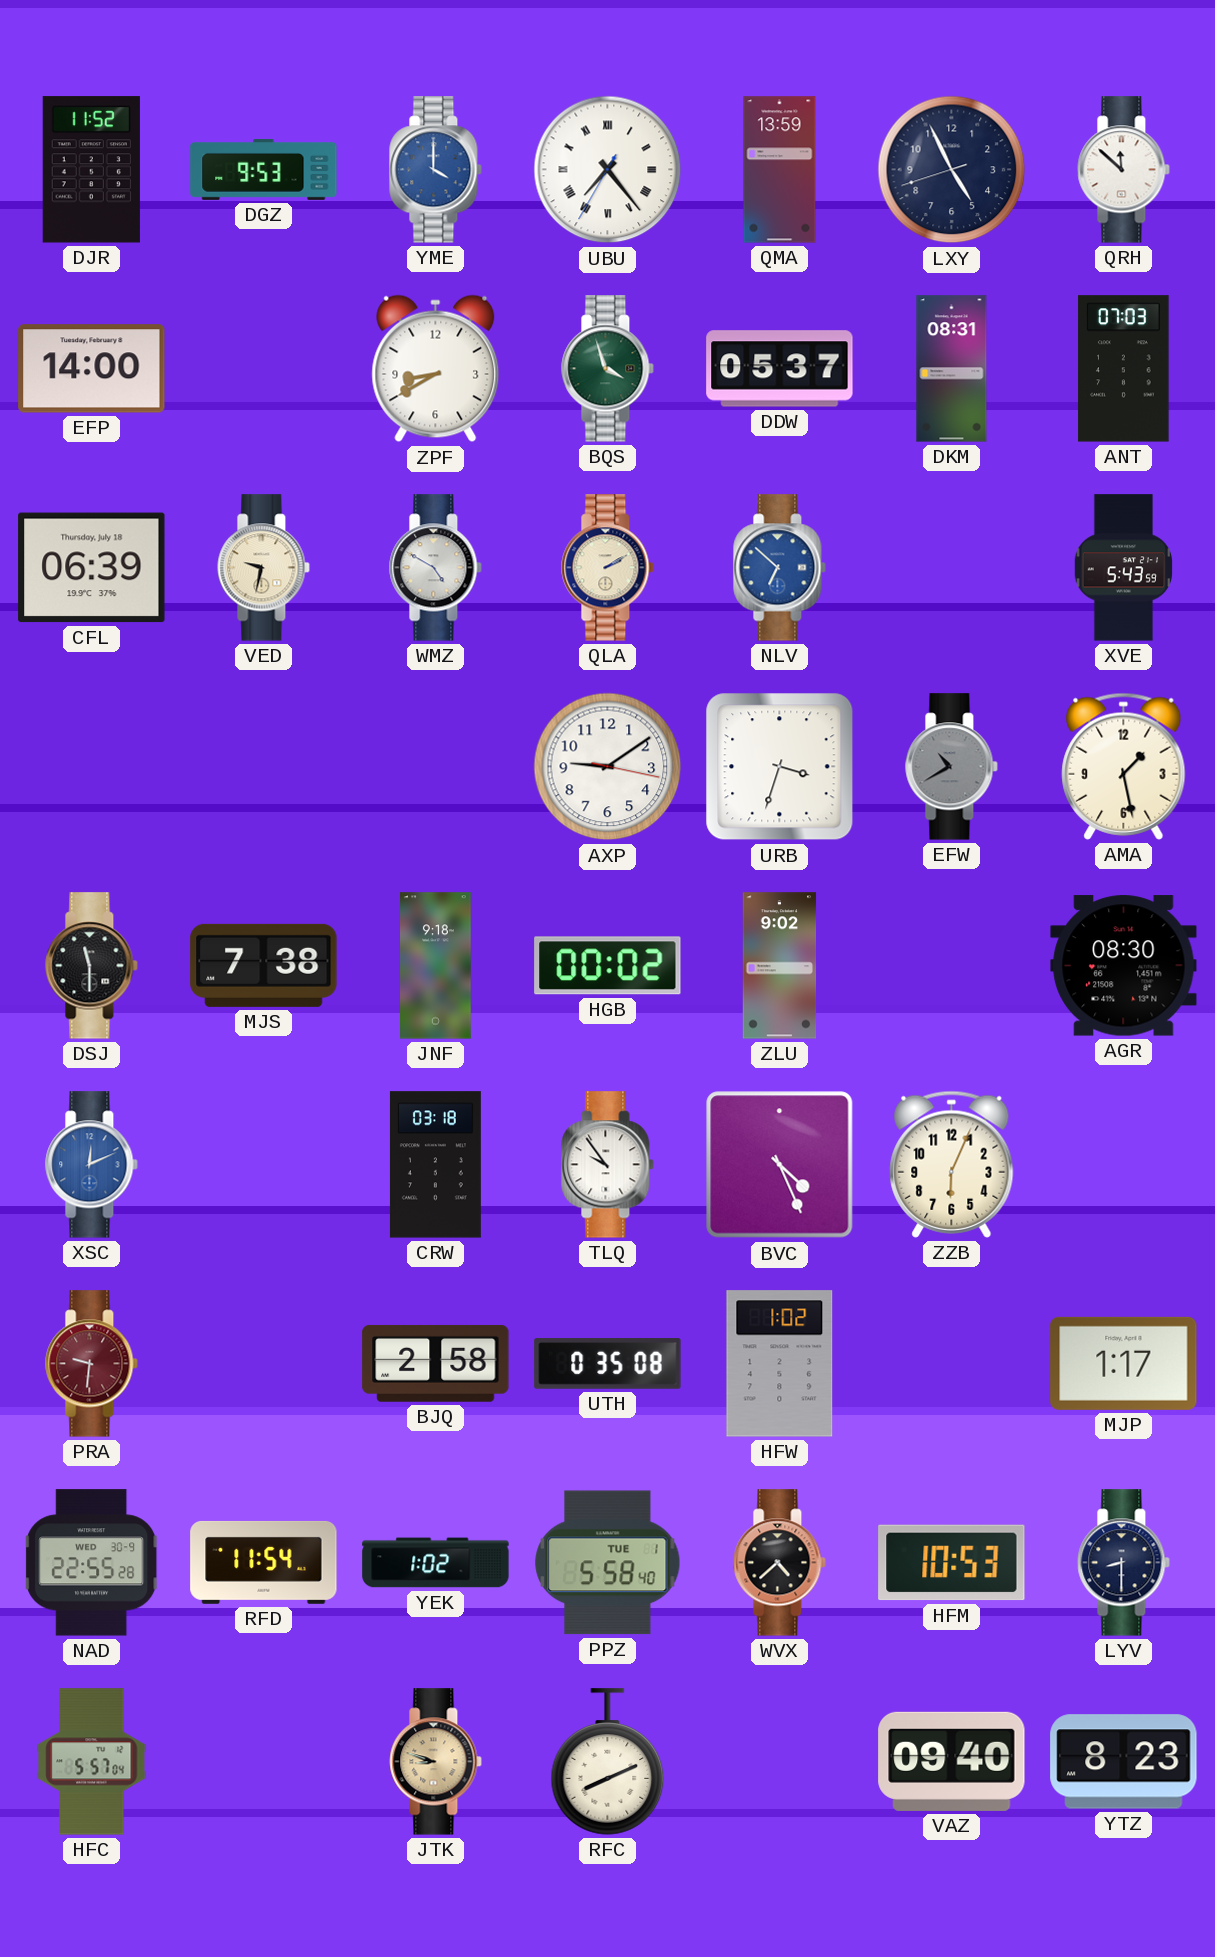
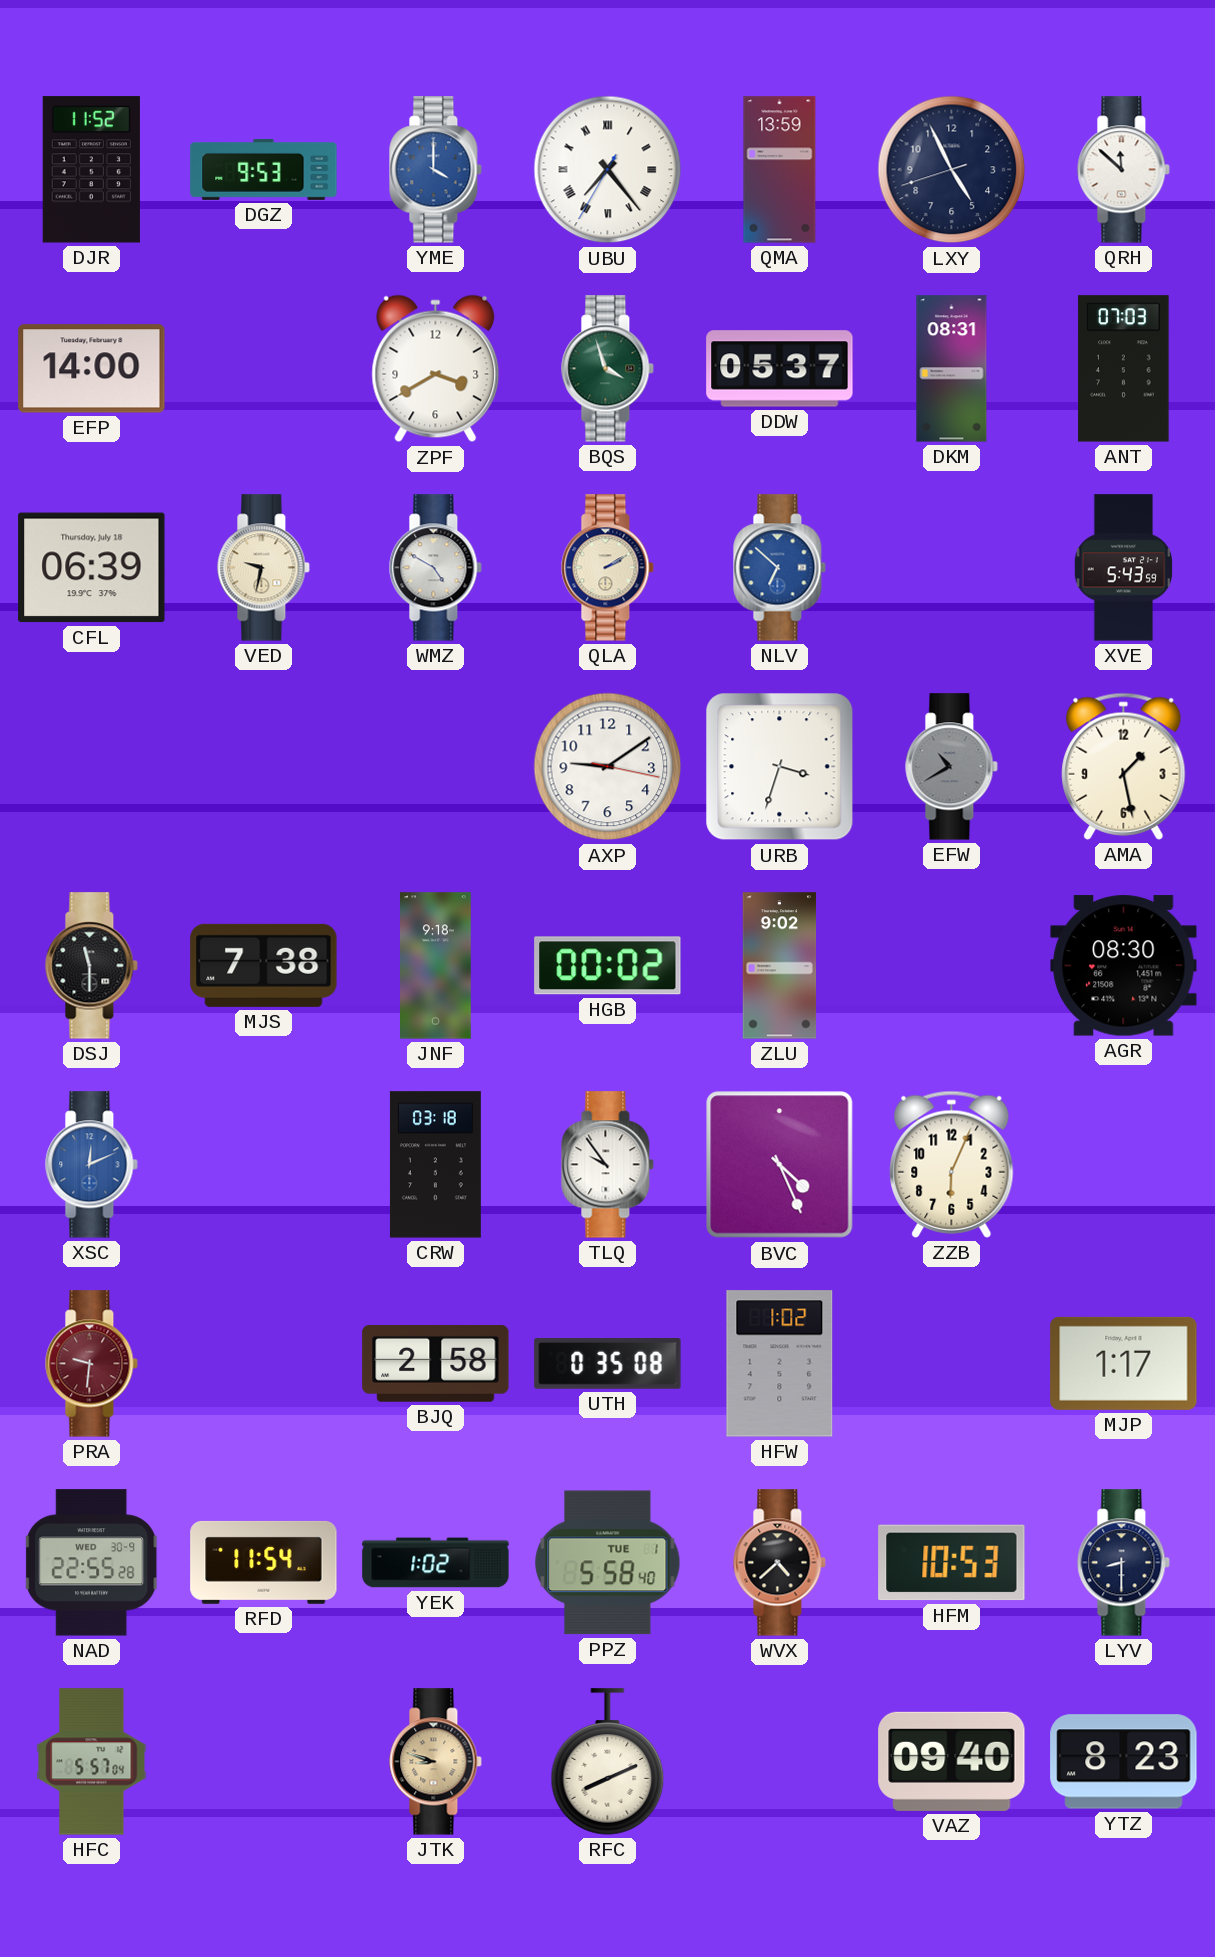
ZPF: 8:40 -> 3:40 (436, 369)
